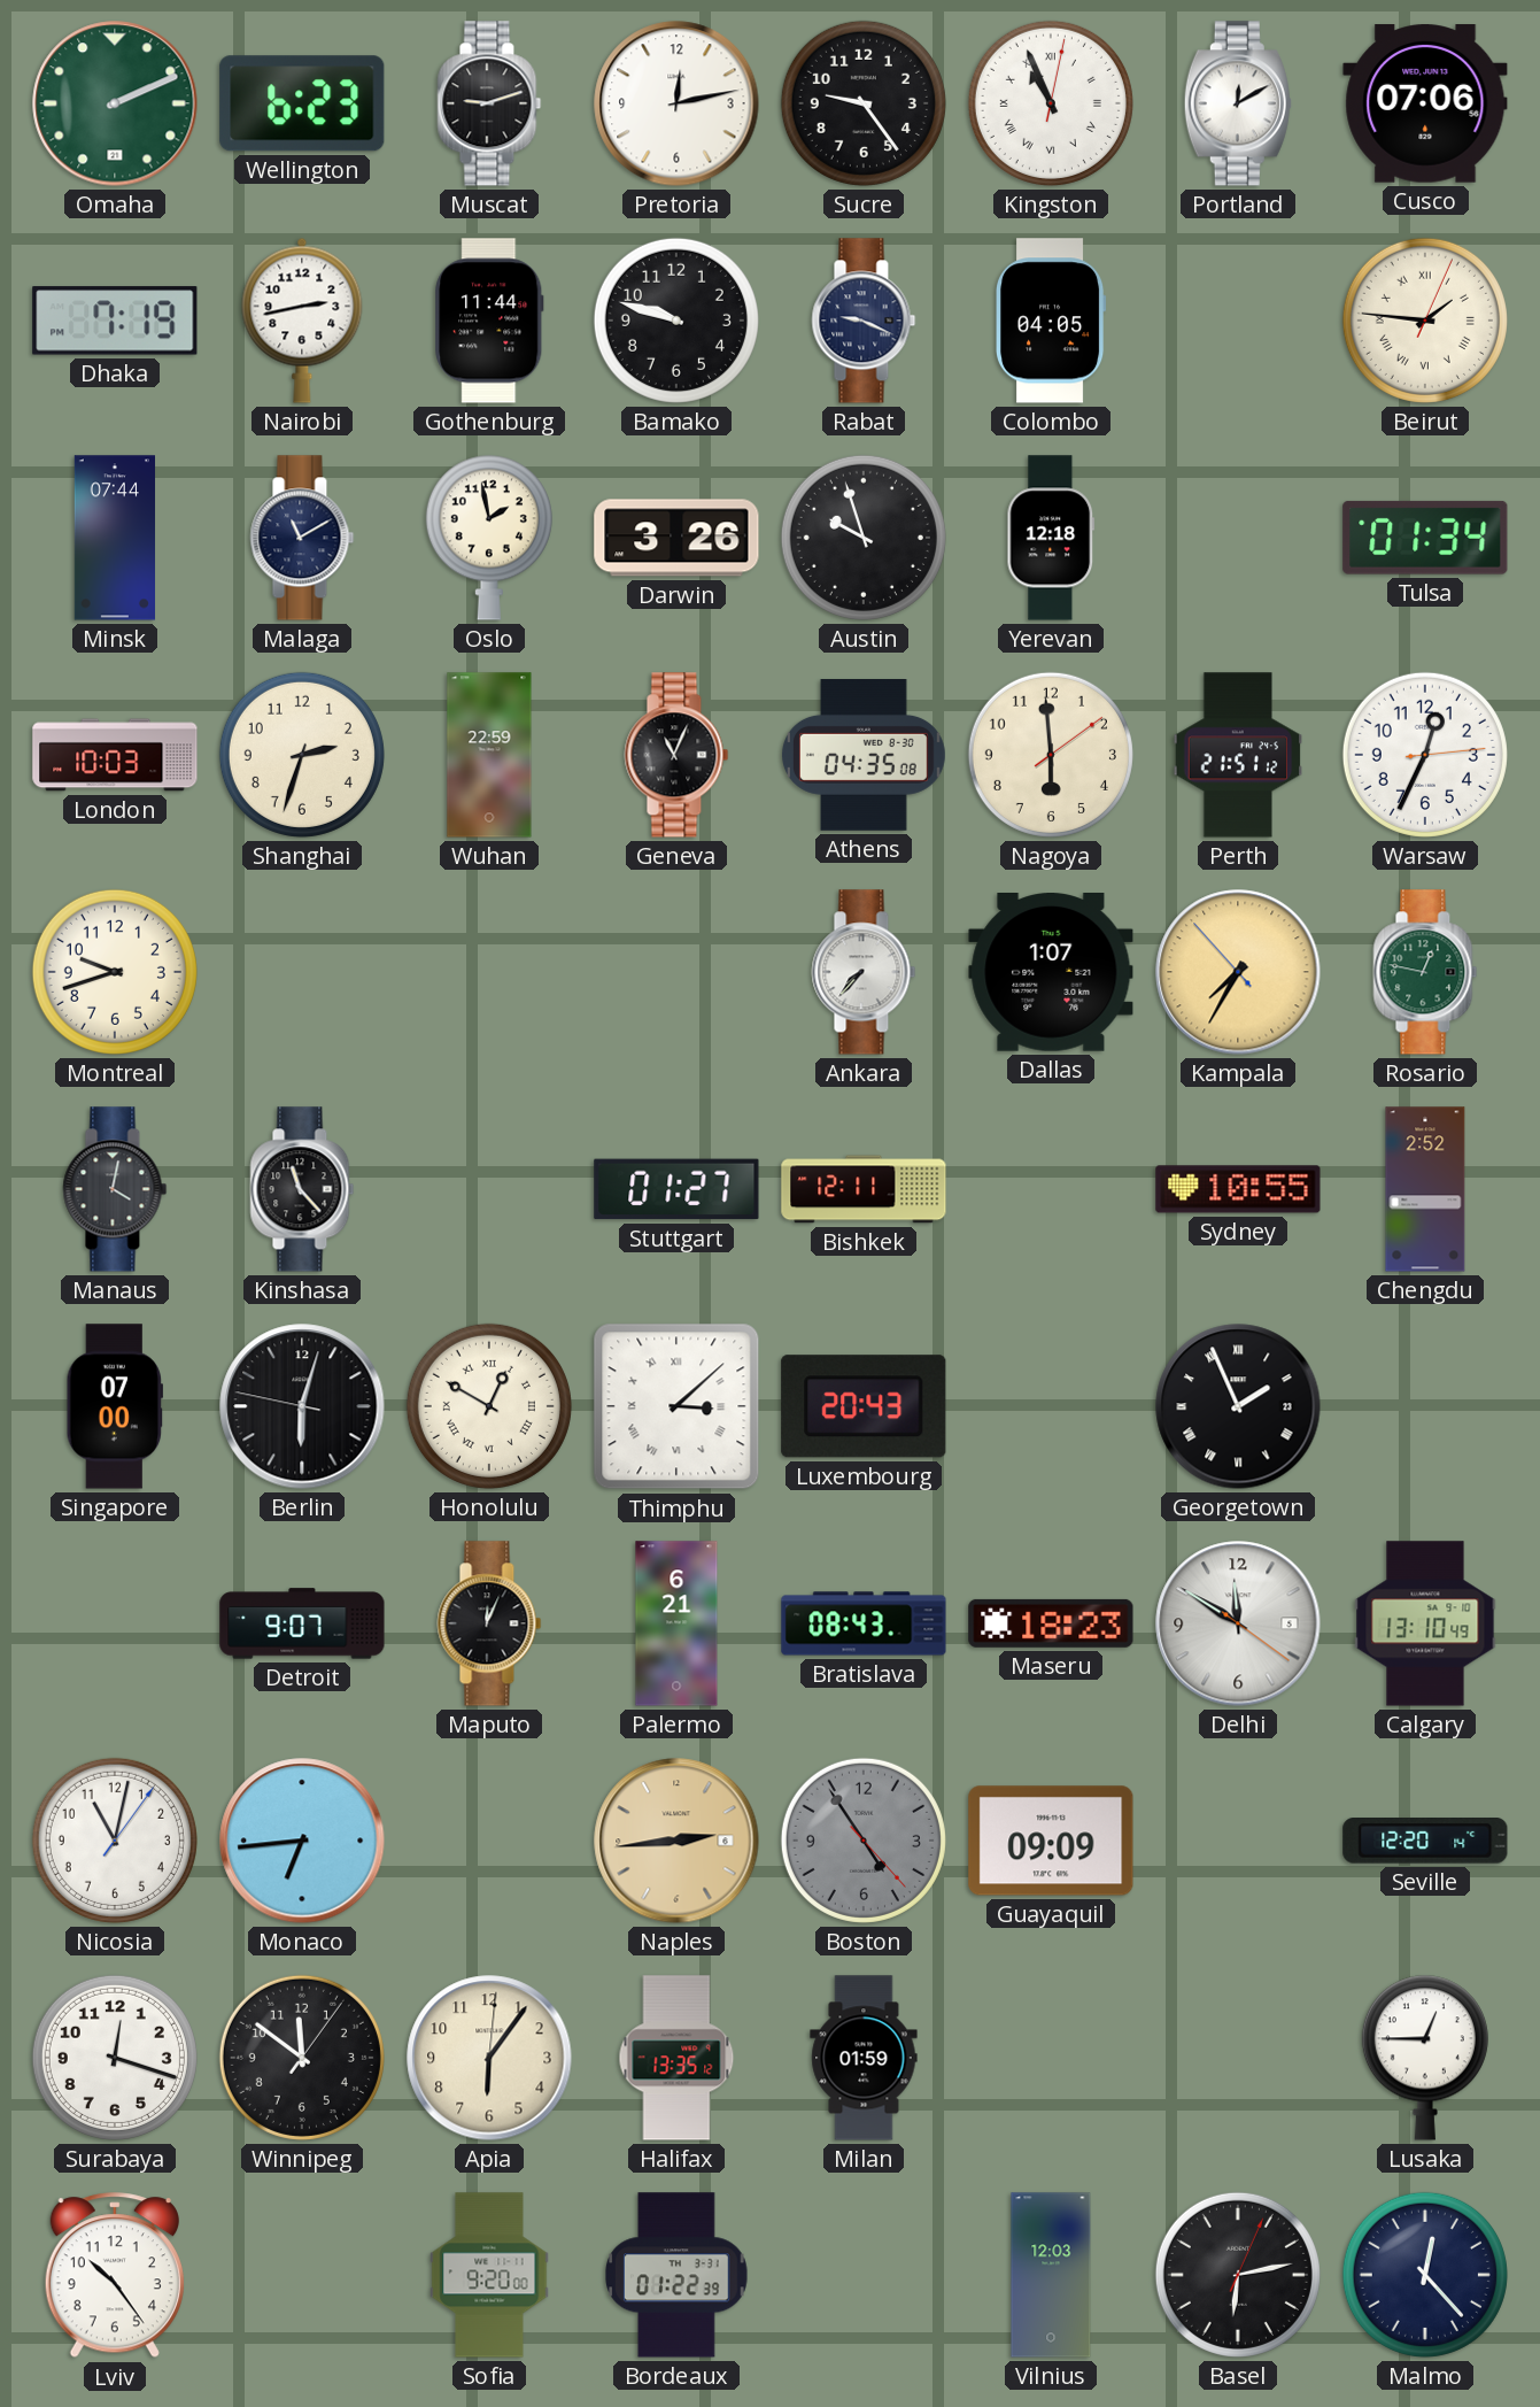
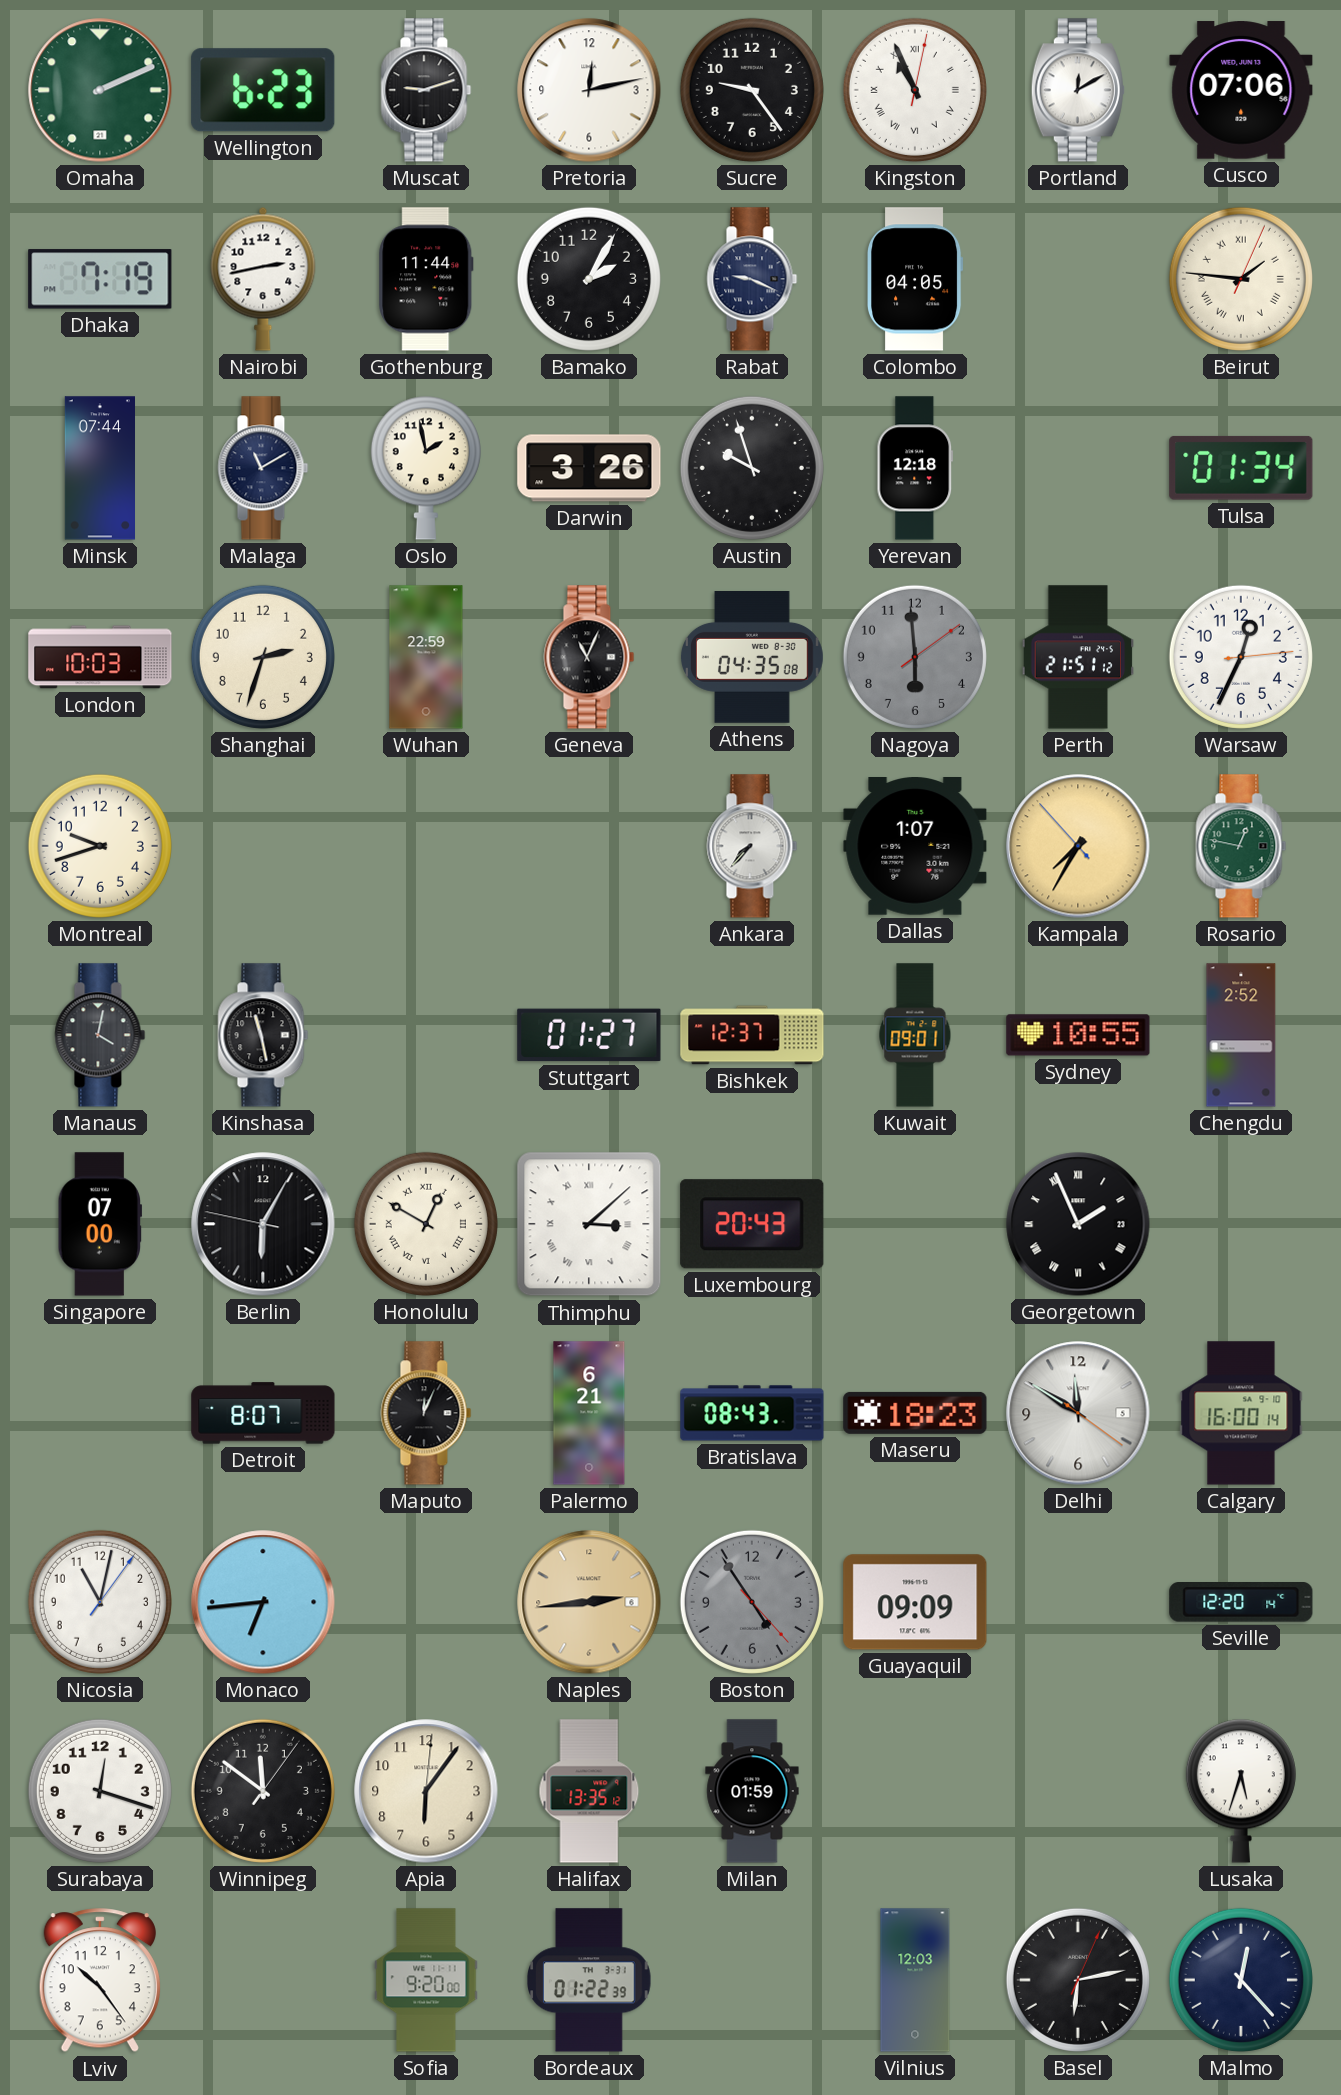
Bamako: 9:48 -> 2:05 (589, 279)
Nagoya dial: cream -> grey (915, 657)
Kinshasa: 11:23 -> 11:28 (263, 1035)
Bishkek: 12:11 -> 12:37 (752, 1035)
Kuwait: none -> 09:01 (915, 1035)
Berlin: 6:02 -> 6:04 (263, 1224)
Detroit: 9:07 -> 8:07 (263, 1413)
Calgary: 13:10 -> 16:00 (1241, 1413)
Lusaka: 12:45 -> 5:33 (1241, 1791)
